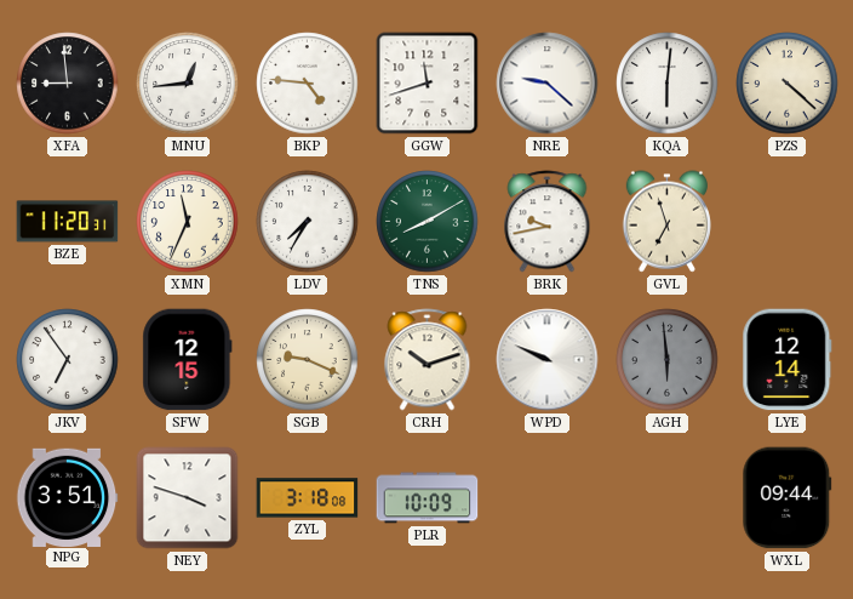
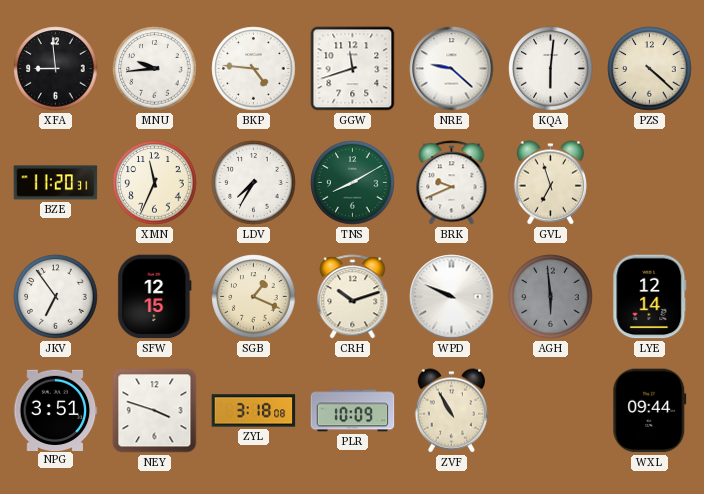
MNU: 12:44 -> 9:44 (155, 69)
BRK: 9:43 -> 9:41 (452, 183)
SGB: 9:19 -> 1:19 (254, 297)
ZVF: none -> 10:55 (451, 411)
